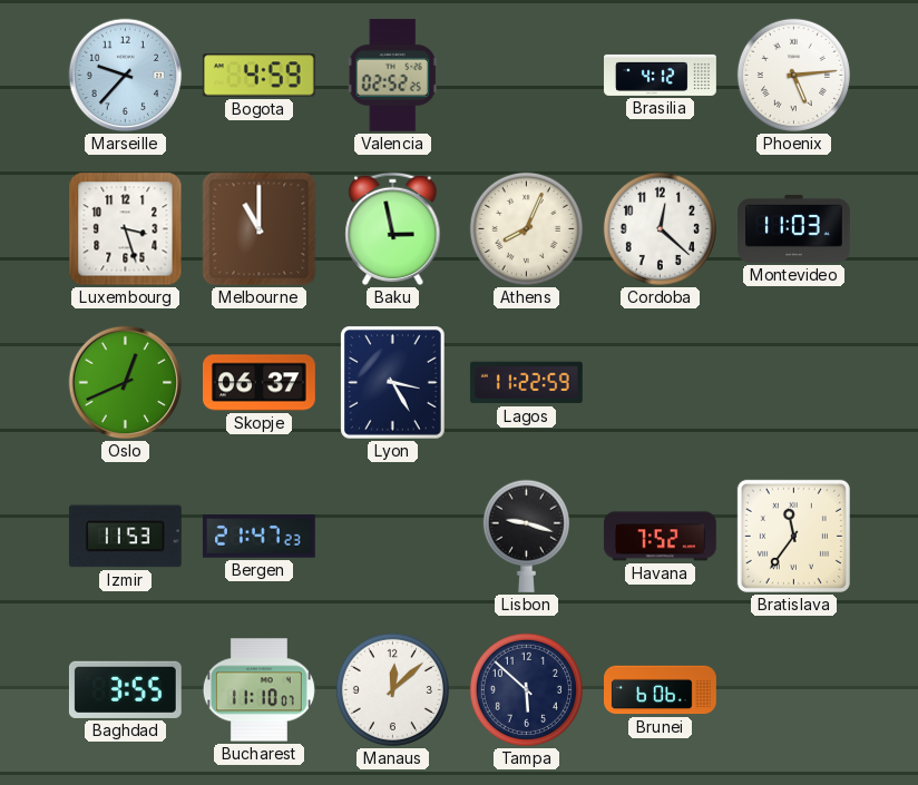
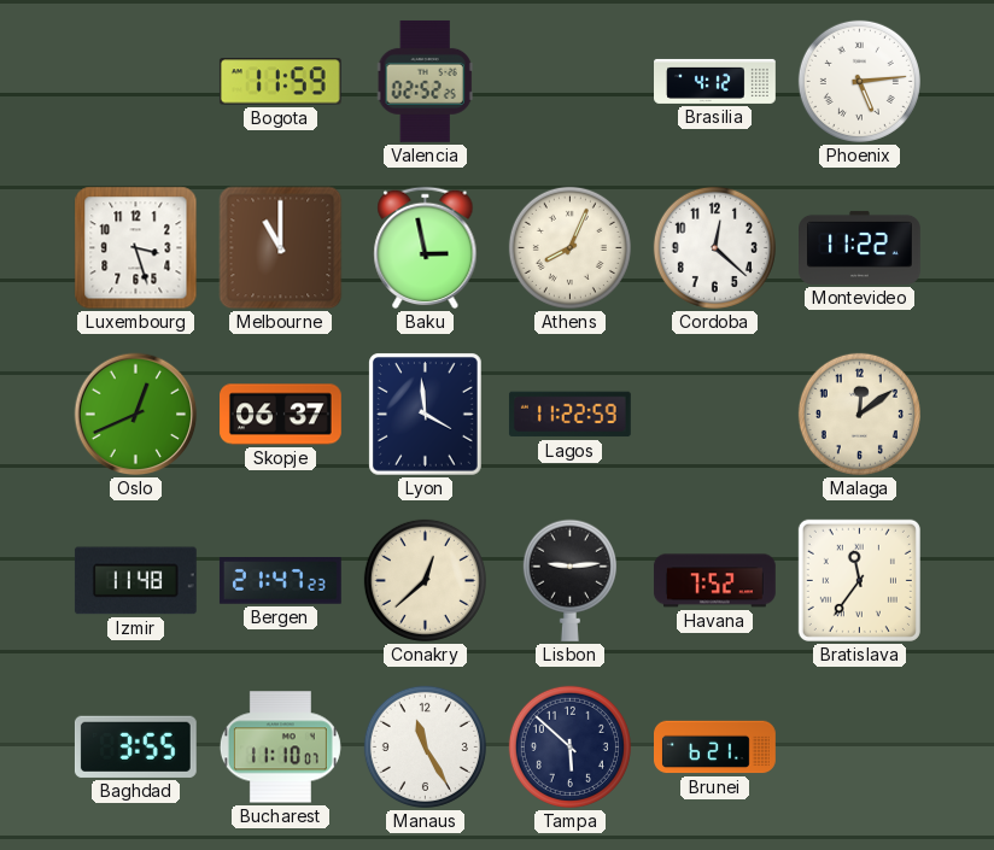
Marseille: 9:37 -> none (126, 76)
Bogota: 4:59 -> 11:59 (280, 82)
Montevideo: 11:03 -> 11:22 (860, 247)
Lyon: 3:25 -> 3:59 (426, 415)
Malaga: none -> 12:09 (859, 414)
Izmir: 11:53 -> 11:48 (135, 581)
Conakry: none -> 12:38 (425, 580)
Lisbon: 9:18 -> 9:14 (569, 580)
Manaus: 12:08 -> 11:25 (425, 746)
Brunei: 6:06 -> 6:21 (715, 748)
